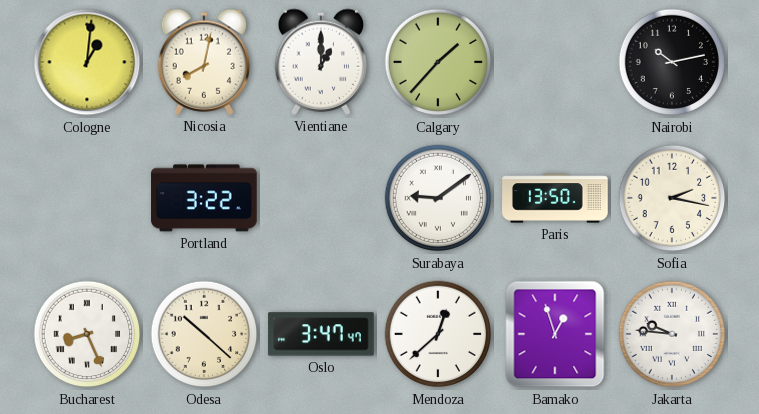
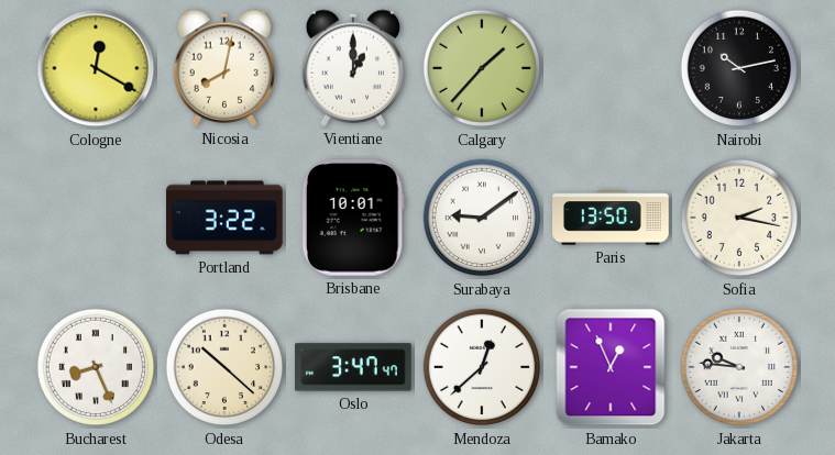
Cologne: 1:01 -> 12:20 (96, 68)
Brisbane: none -> 10:01 (353, 219)
Bamako: 12:57 -> 12:56 (611, 367)
